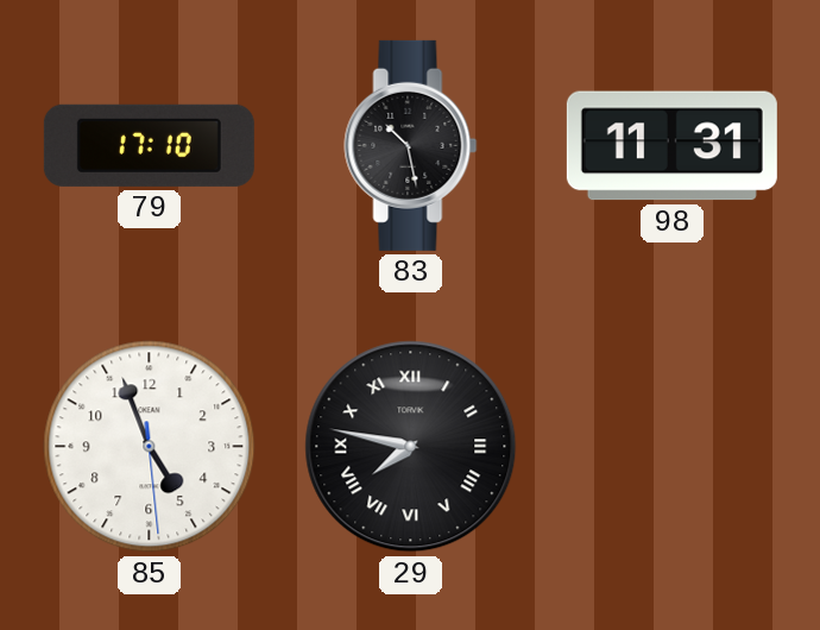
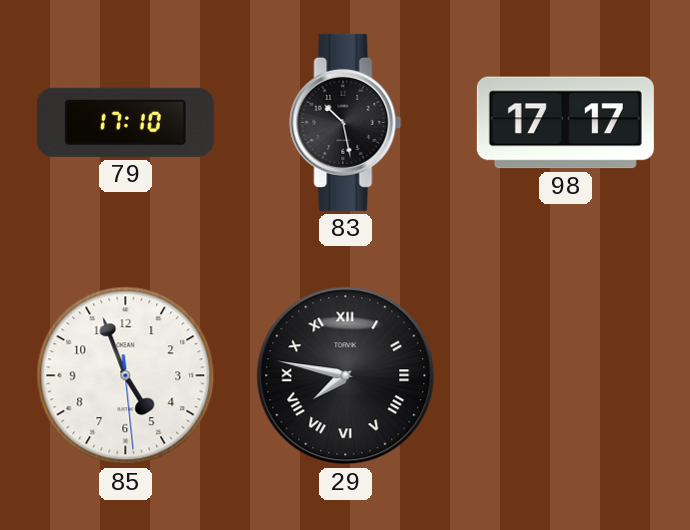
98: 11:31 -> 17:17 (565, 123)
